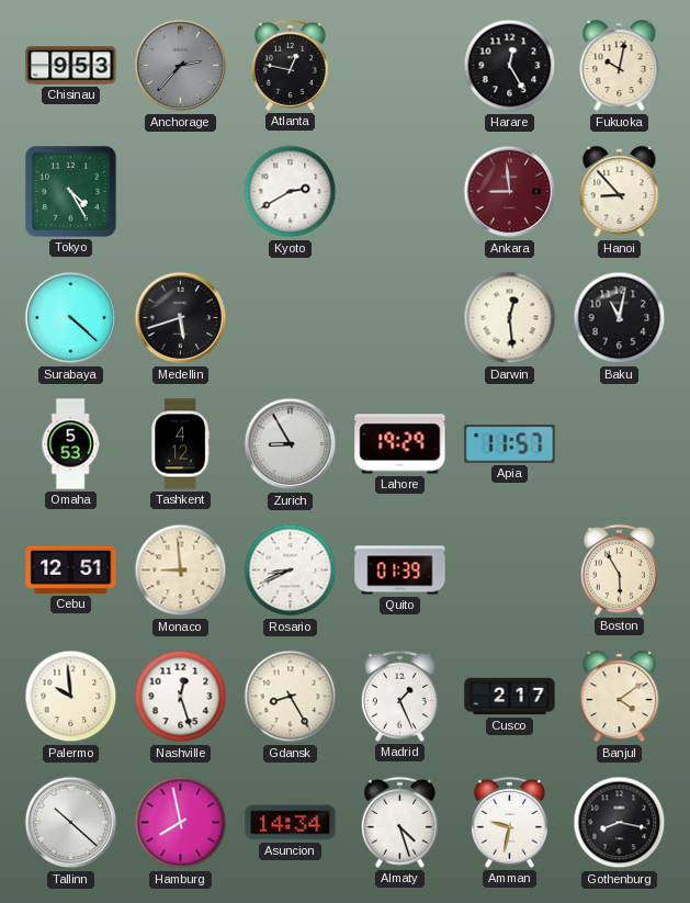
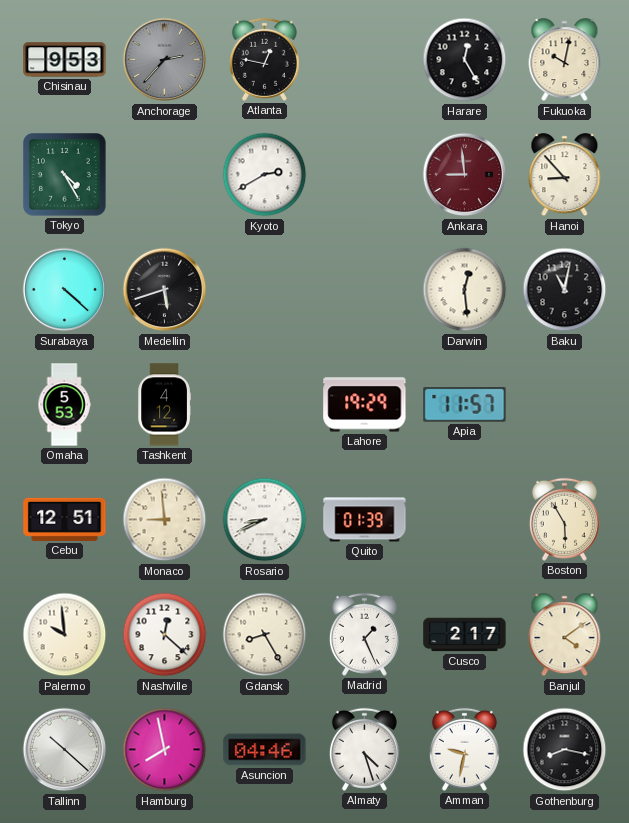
Zurich: 8:55 -> none (291, 444)
Nashville: 12:27 -> 12:22 (165, 635)
Asuncion: 14:34 -> 04:46 (265, 750)
